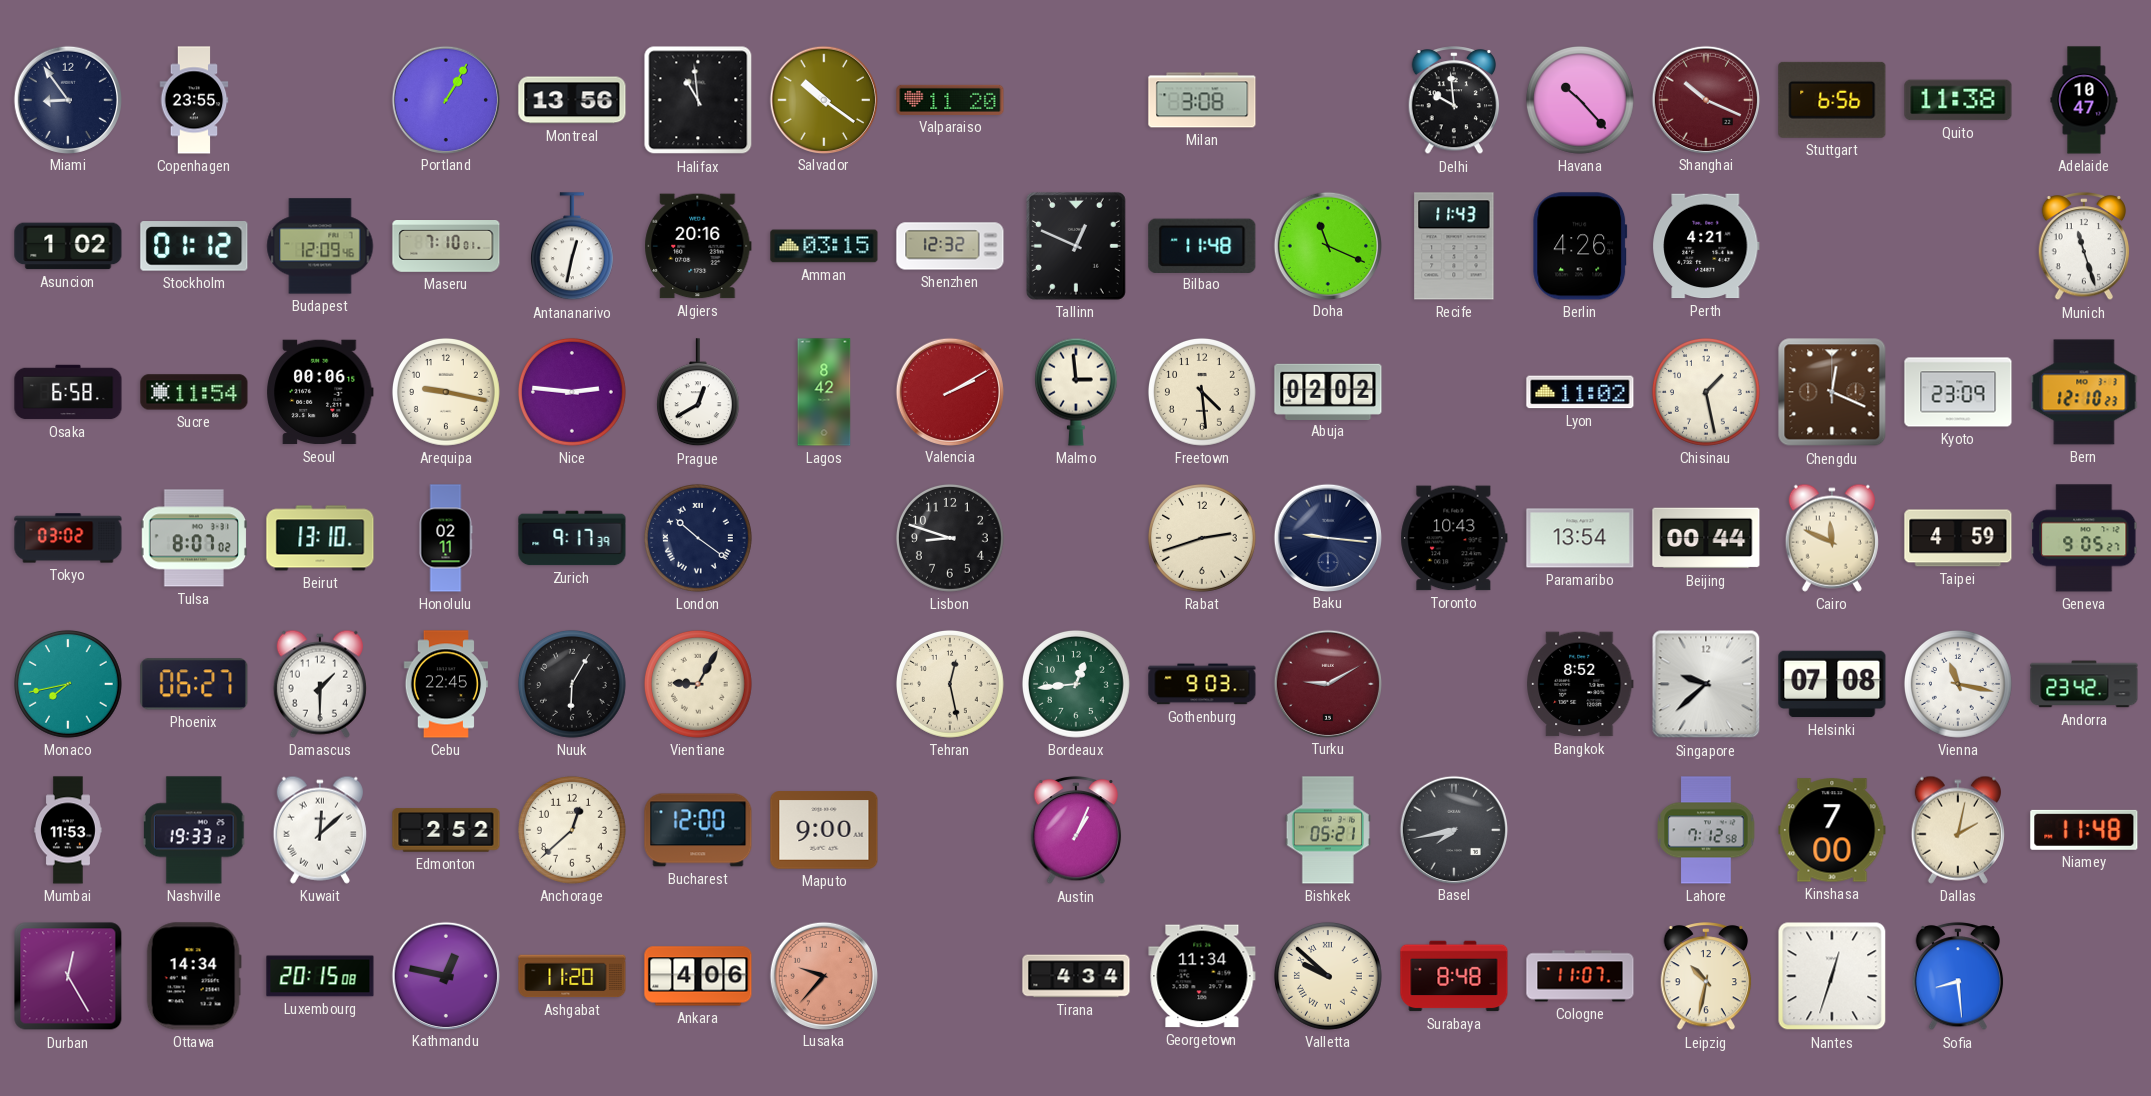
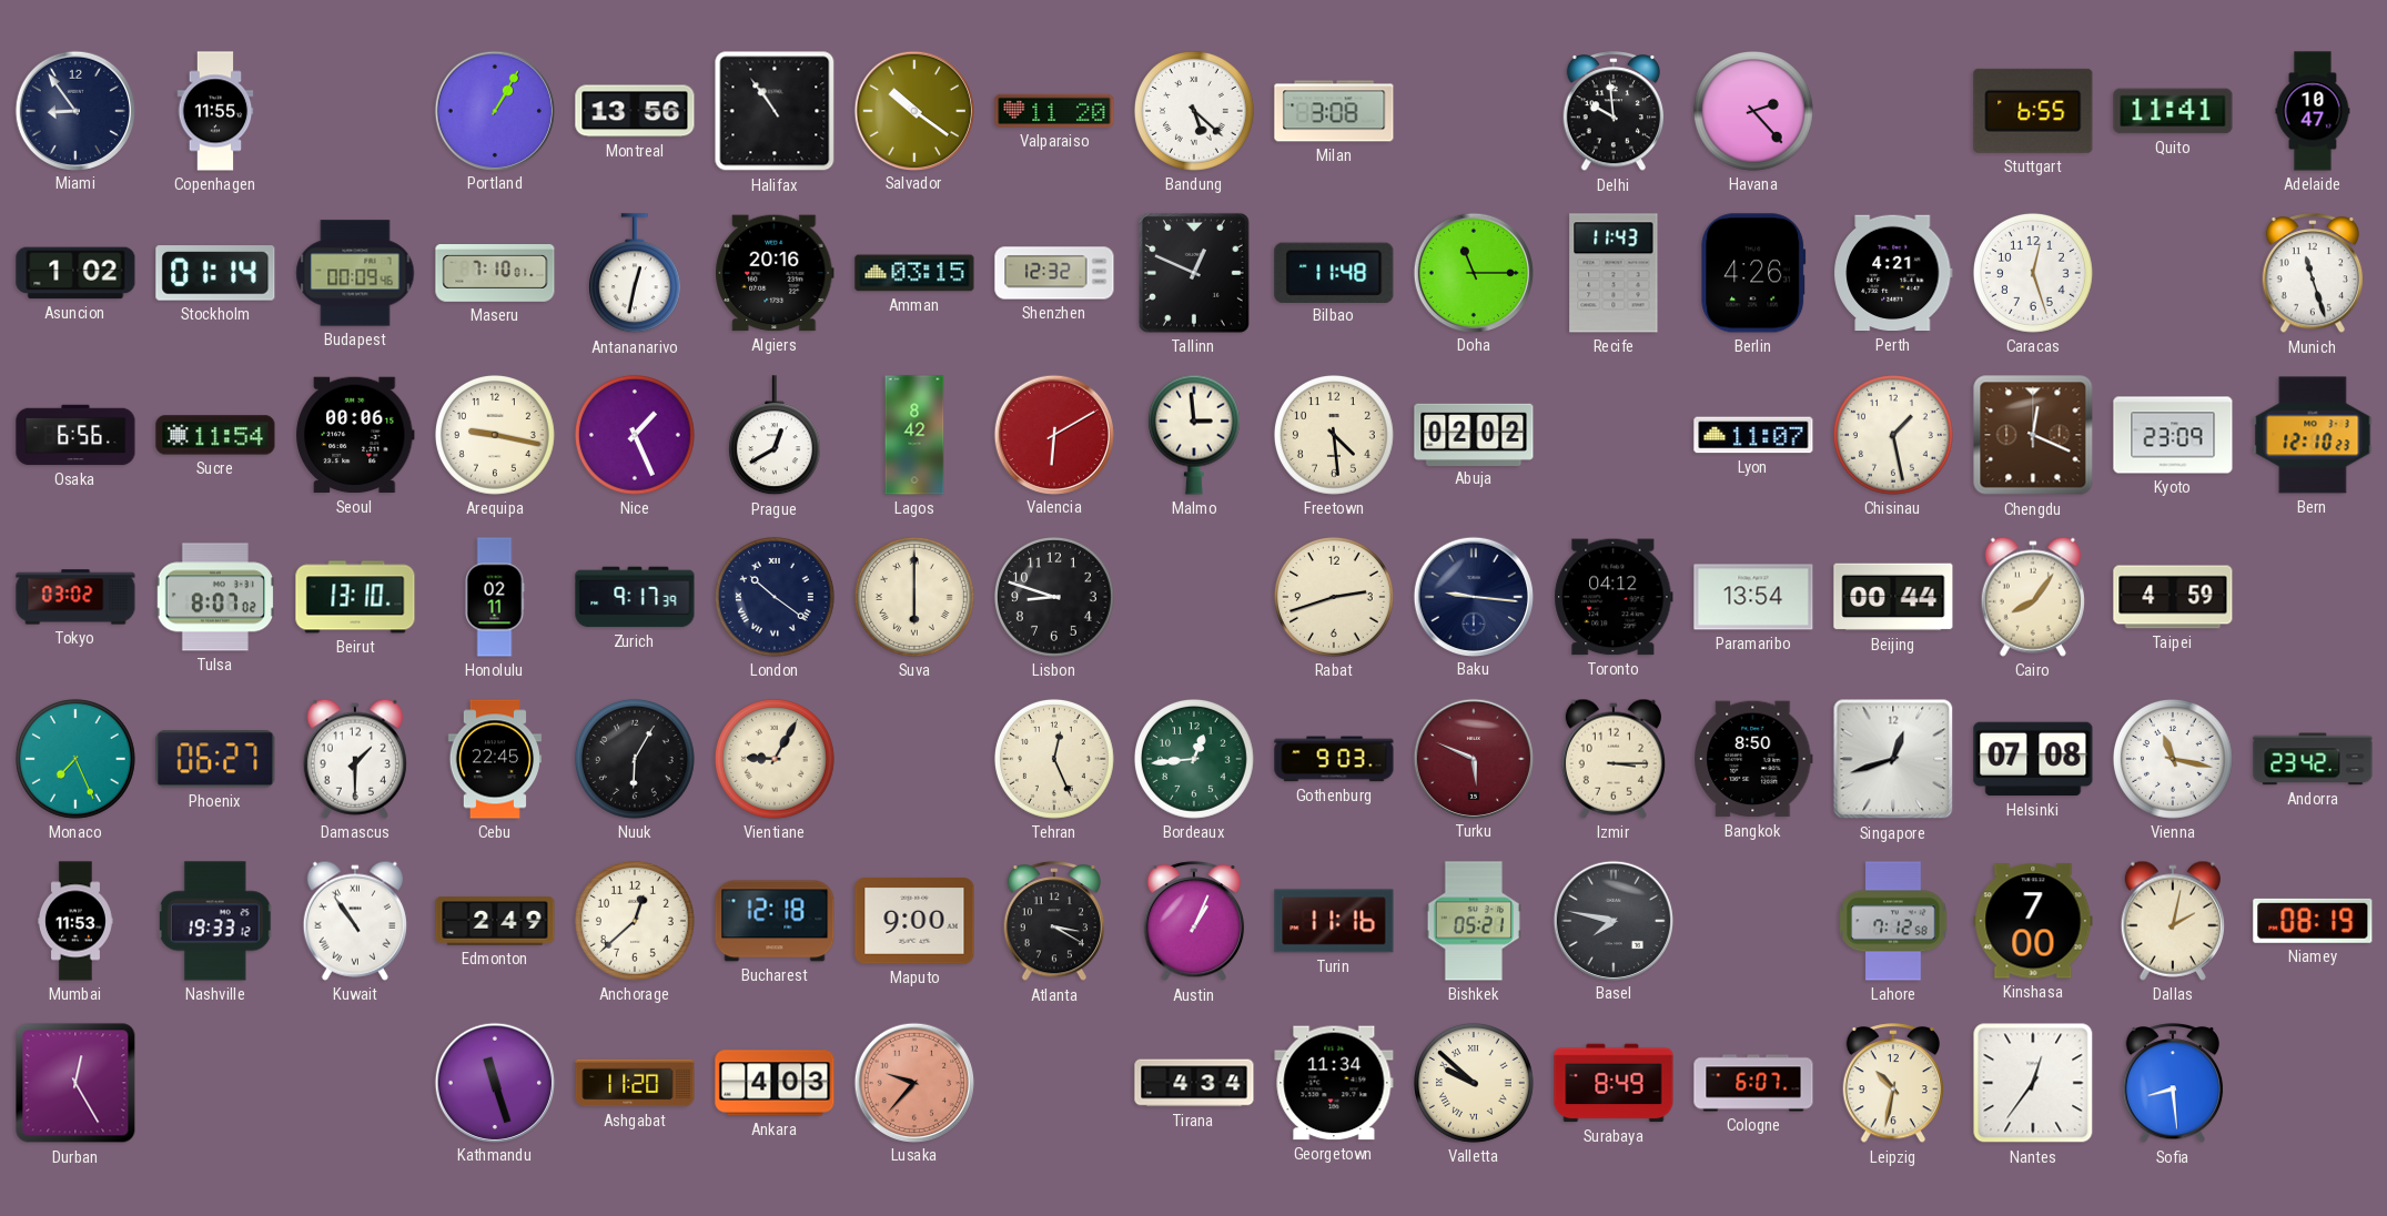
Copenhagen: 23:55 -> 11:55 (215, 111)
Halifax: 10:59 -> 10:54 (775, 111)
Bandung: none -> 5:22 (1194, 111)
Havana: 10:23 -> 2:23 (1753, 111)
Shanghai: 10:19 -> none (1705, 99)
Stuttgart: 6:56 -> 6:55 (2033, 111)
Quito: 11:38 -> 11:41 (2173, 111)
Stockholm: 01:12 -> 01:14 (215, 273)
Budapest: 12:09 -> 00:09 (355, 273)
Doha: 11:19 -> 11:15 (1473, 272)
Caracas: none -> 12:27 (2033, 273)
Osaka: 6:58 -> 6:56 (75, 435)
Nice: 2:46 -> 1:26 (635, 435)
Valencia: 2:10 -> 6:10 (1053, 434)
Lyon: 11:02 -> 11:07 (1753, 435)
Suva: none -> 6:00 (914, 597)
Toronto: 10:43 -> 04:12 (1614, 597)
Cairo: 11:49 -> 8:06 (2033, 597)
Geneva: 9:05 -> none (2084, 538)
Monaco: 7:43 -> 7:26 (75, 759)
Tehran: 12:28 -> 12:26 (1054, 759)
Turku: 9:10 -> 5:49 (1473, 758)
Izmir: none -> 3:15 (1614, 759)
Bangkok: 8:52 -> 8:50 (1753, 759)
Singapore: 9:38 -> 12:42 (1893, 759)
Kuwait: 12:08 -> 10:54 (355, 921)
Edmonton: 2:52 -> 2:49 (495, 921)
Bucharest: 12:00 -> 12:18 (775, 921)
Atlanta: none -> 3:20 (1054, 922)
Turin: none -> 11:16 (1334, 921)
Basel: 7:43 -> 7:47 (1612, 920)
Niamey: 11:48 -> 08:19 (2313, 921)
Ottawa: 14:34 -> none (194, 976)
Luxembourg: 20:15 -> none (320, 976)
Kathmandu: 12:47 -> 11:27 (494, 1082)
Ankara: 4:06 -> 4:03 (775, 1083)
Surabaya: 8:48 -> 8:49 (1614, 1083)
Cologne: 11:07 -> 6:07 (1753, 1083)
Nantes: 12:33 -> 12:36 (2033, 1083)
